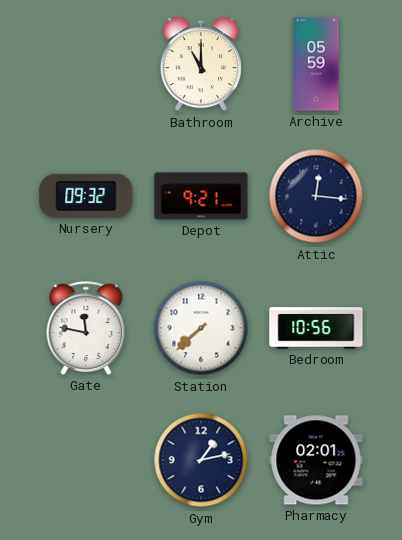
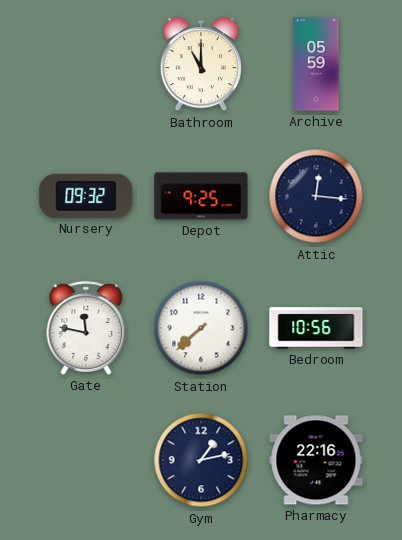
Depot: 9:21 -> 9:25 (201, 196)
Pharmacy: 02:01 -> 22:16 (316, 460)
